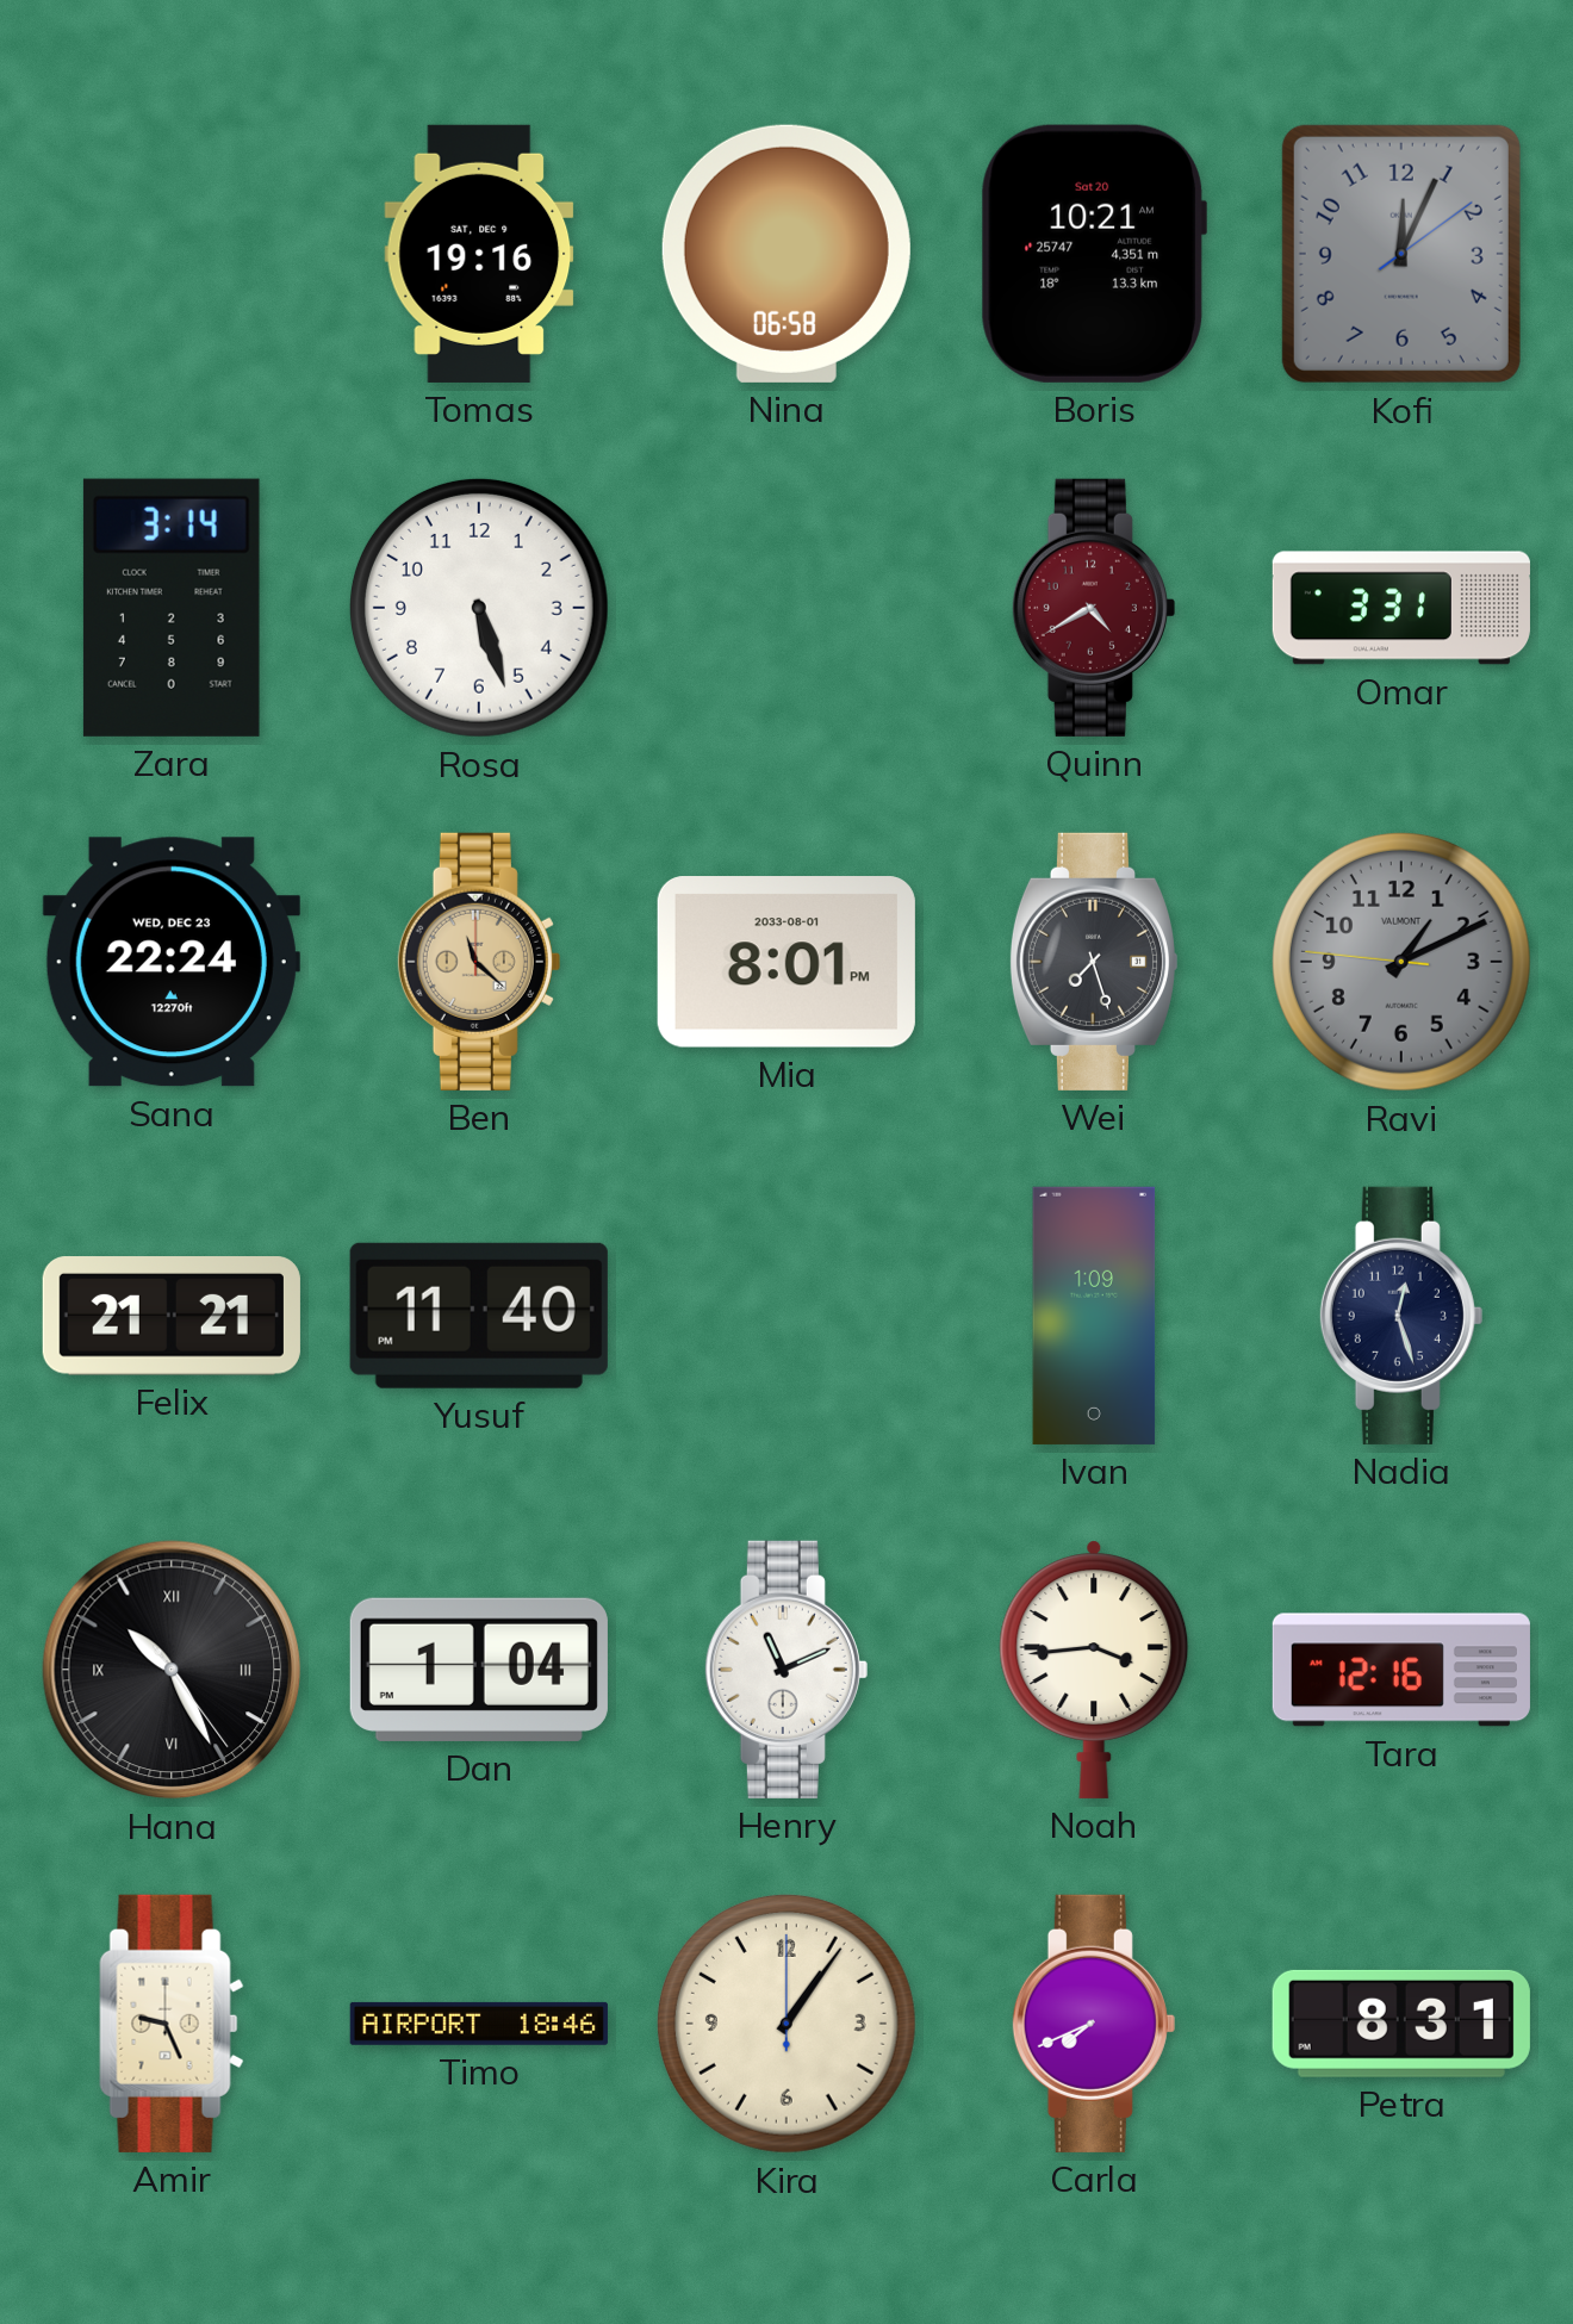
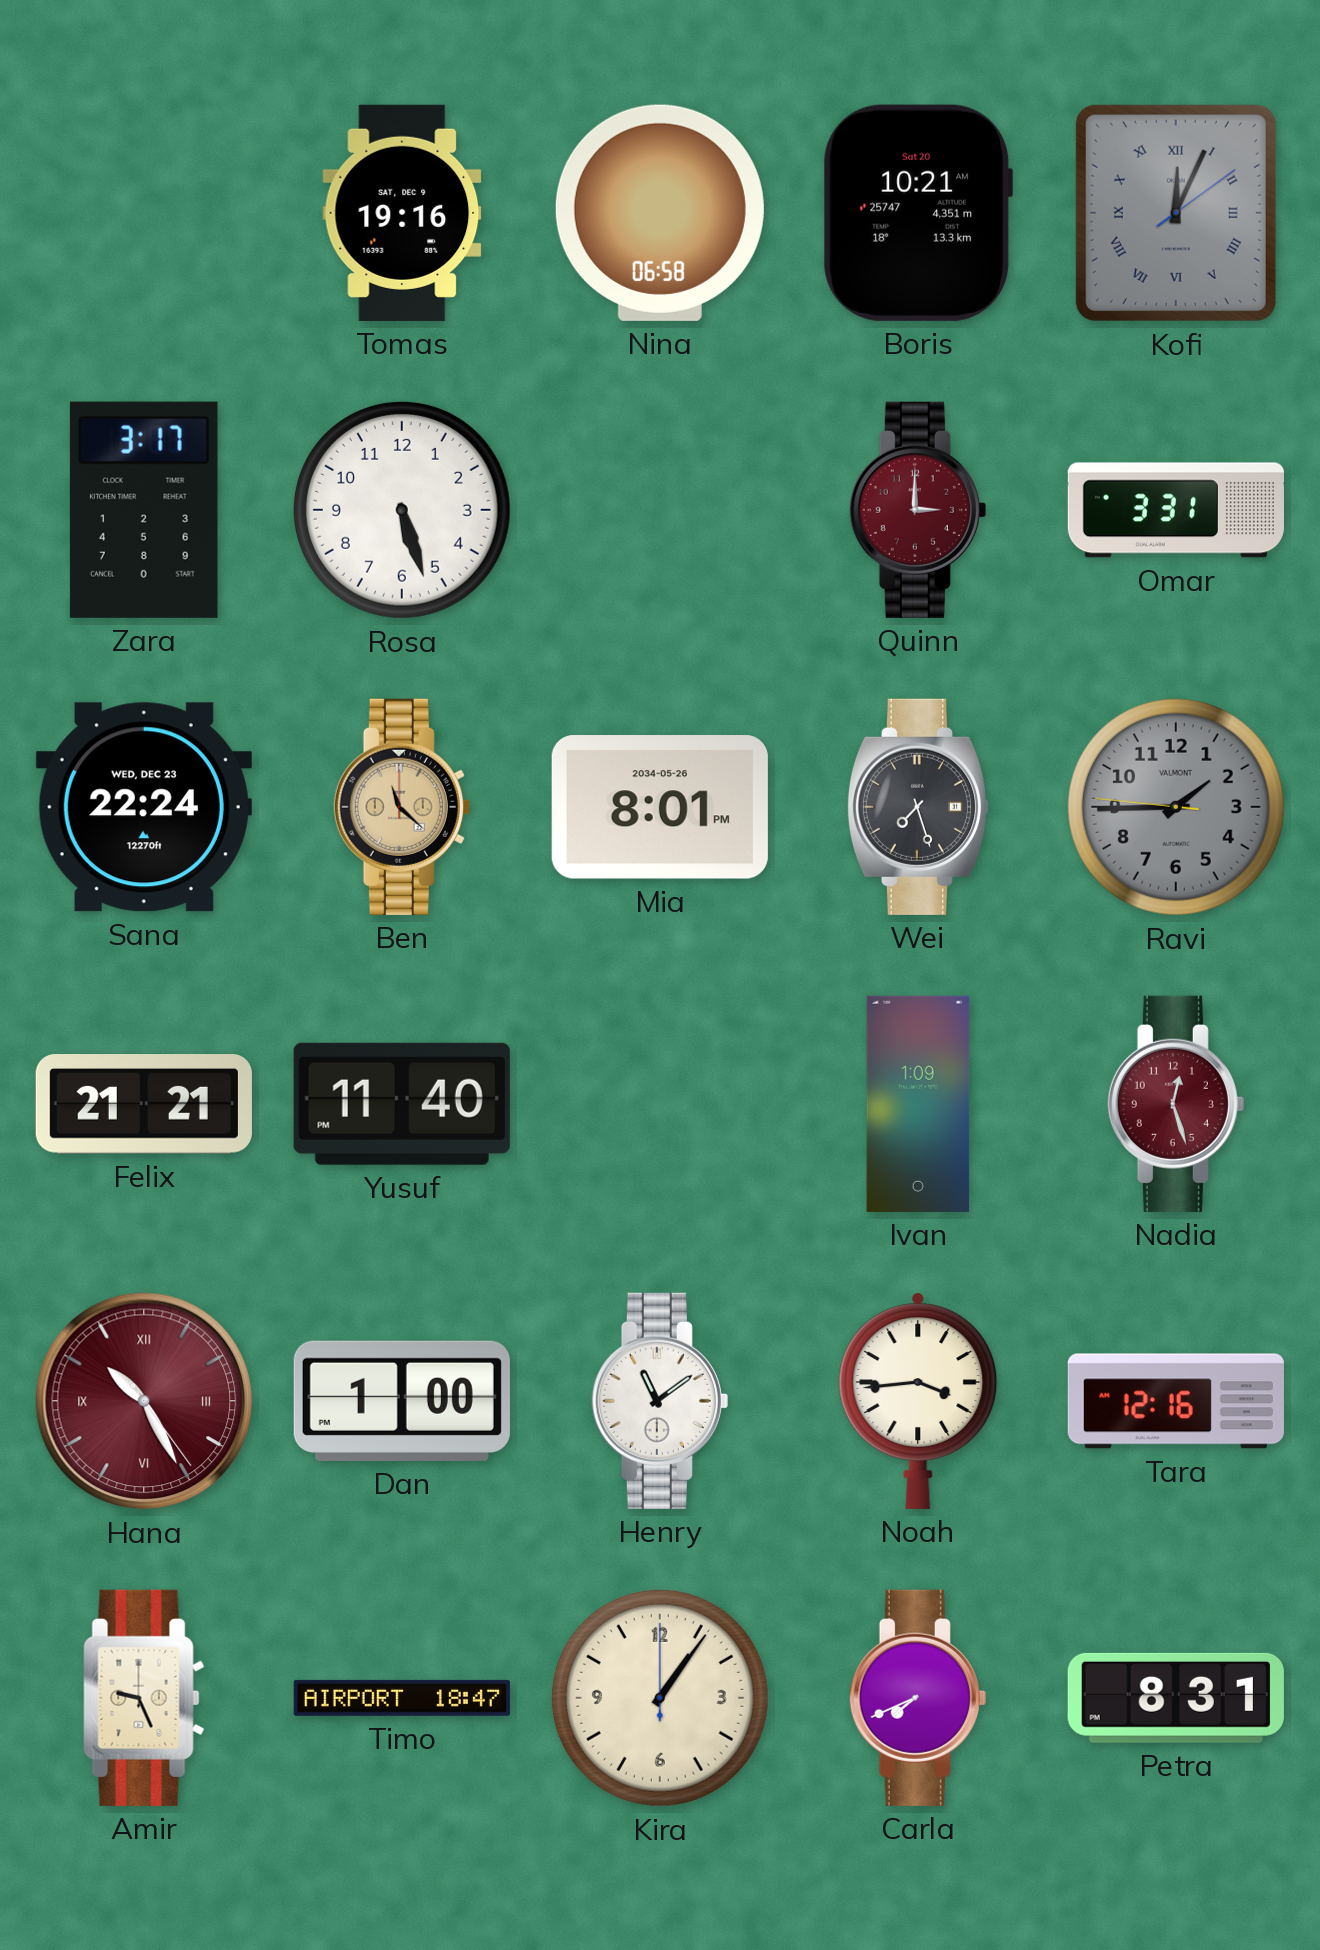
Kofi numerals: Arabic -> Roman (1176, 213)
Zara: 3:14 -> 3:17 (144, 510)
Quinn: 4:40 -> 3:00 (918, 510)
Mia date: 2033-08-01 -> 2034-05-26 (660, 808)
Ravi: 1:10 -> 1:44 (1176, 807)
Nadia dial: navy -> burgundy (1176, 1104)
Hana dial: black -> burgundy (144, 1401)
Dan: 1:04 -> 1:00 (402, 1401)
Henry: 11:11 -> 11:09 (660, 1401)
Timo: 18:46 -> 18:47 (402, 1698)
